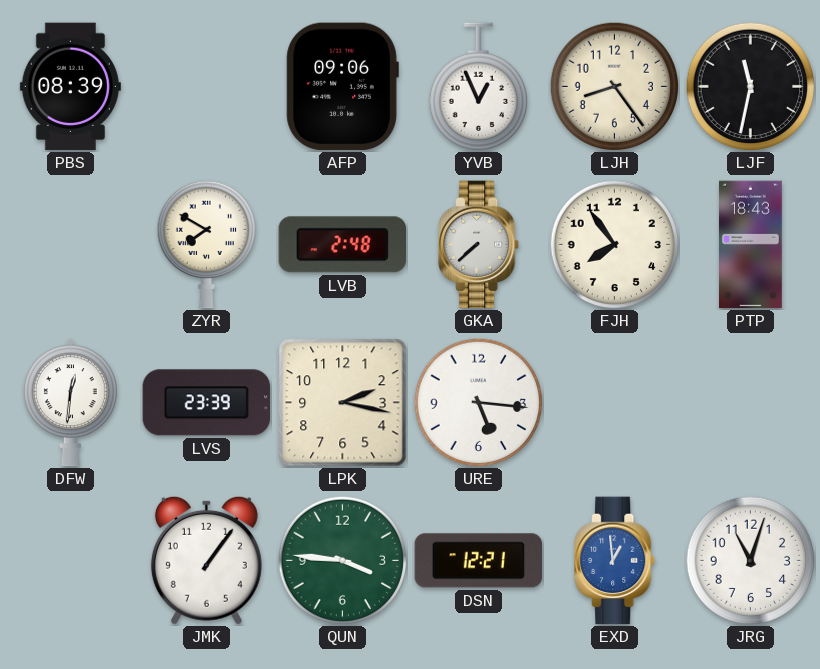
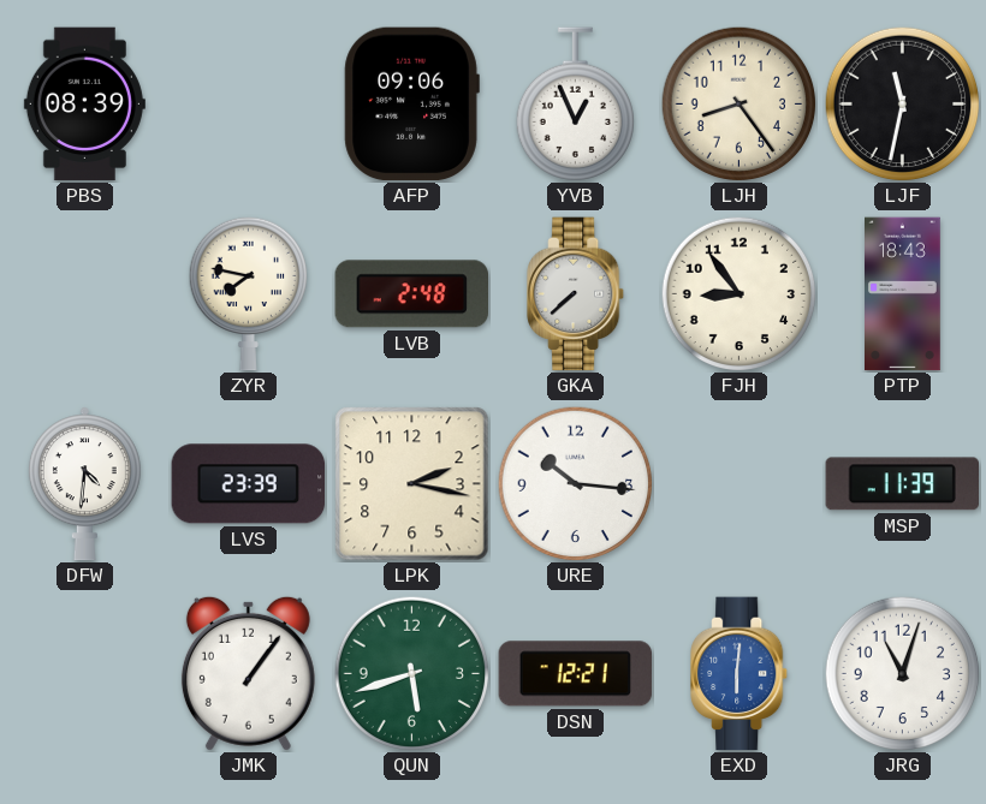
ZYR: 7:50 -> 7:47 (248, 293)
FJH: 7:54 -> 8:54 (738, 293)
DFW: 12:31 -> 4:31 (84, 484)
URE: 5:16 -> 10:16 (575, 483)
MSP: none -> 11:39 (903, 484)
QUN: 3:46 -> 5:42 (411, 673)
EXD: 12:59 -> 6:01 (741, 674)
